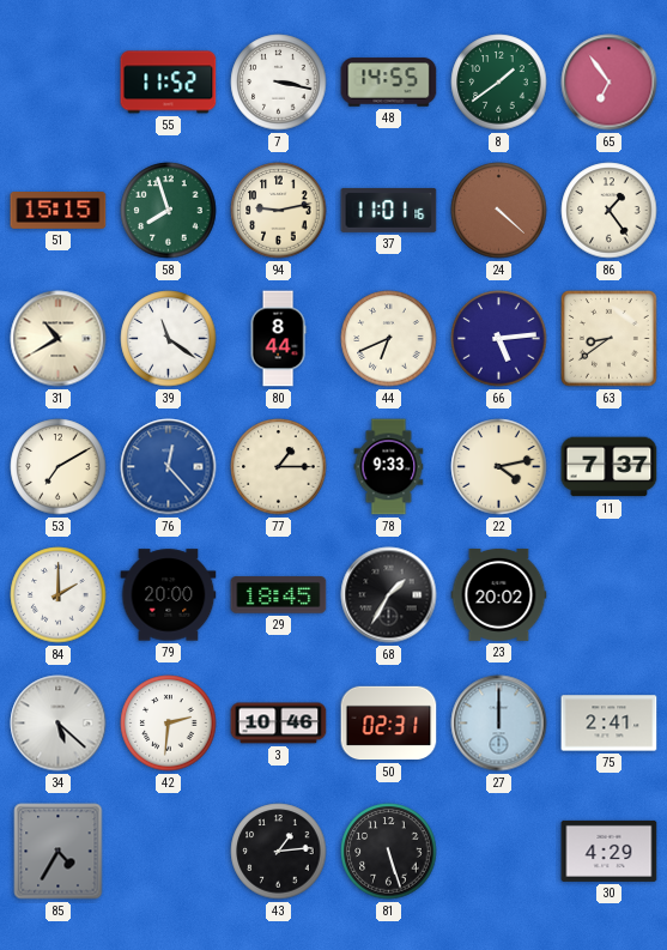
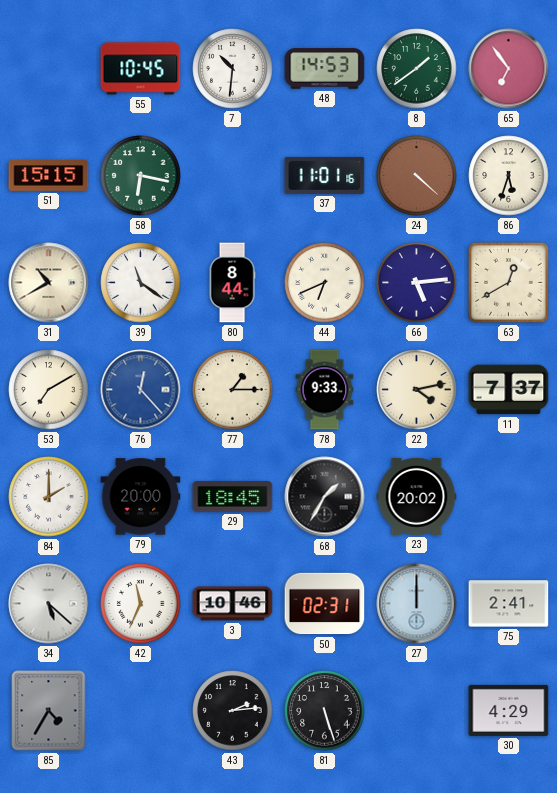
55: 11:52 -> 10:45 (141, 69)
7: 3:17 -> 10:31 (233, 69)
48: 14:55 -> 14:53 (325, 69)
58: 7:57 -> 6:17 (141, 176)
94: 9:13 -> none (279, 211)
86: 1:24 -> 5:33 (509, 176)
63: 8:39 -> 12:40 (509, 283)
42: 2:31 -> 11:34 (141, 604)
43: 1:14 -> 2:14 (233, 711)
